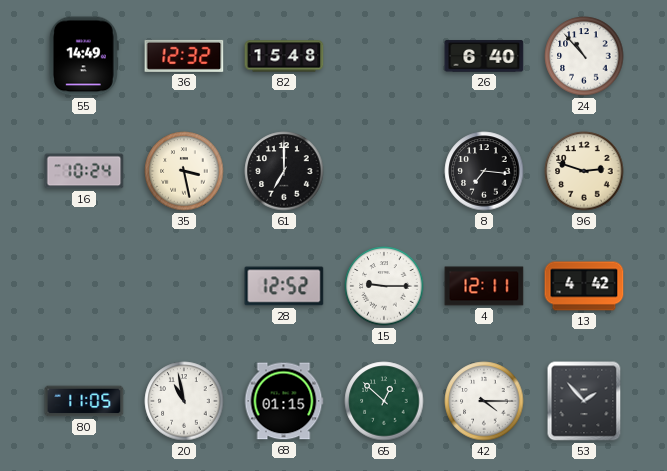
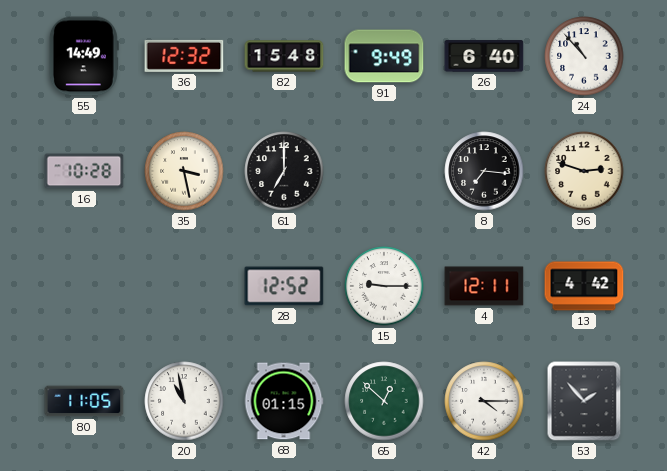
91: none -> 9:49 (384, 56)
16: 10:24 -> 10:28 (84, 171)
